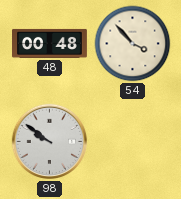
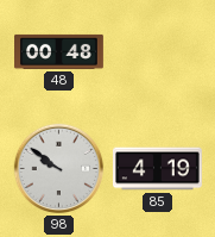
54: 3:53 -> none (133, 44)
85: none -> 4:19 (158, 169)
